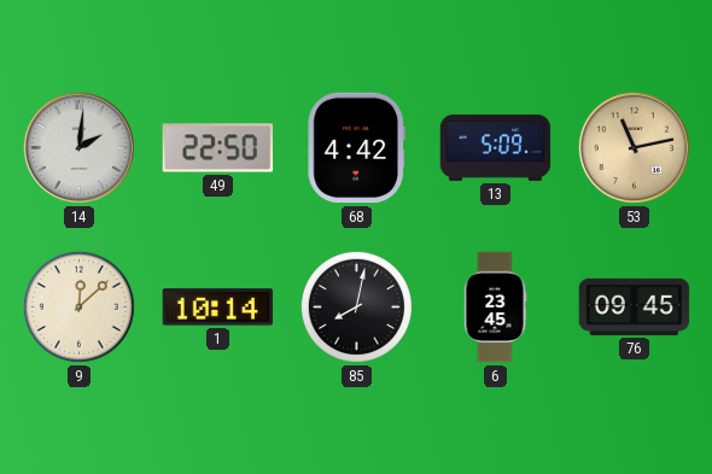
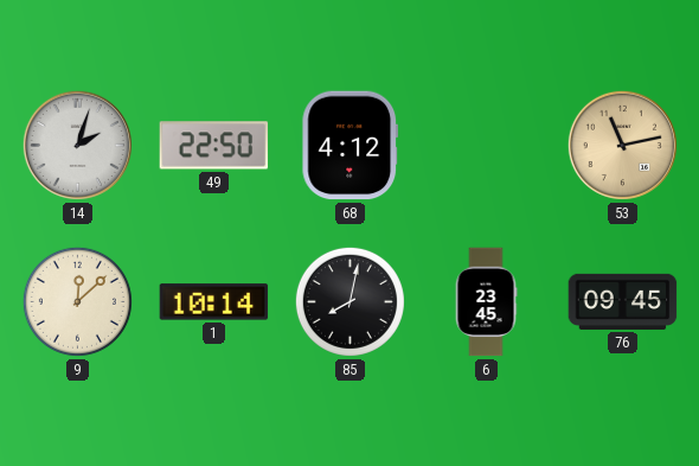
14: 2:01 -> 2:03 (77, 145)
68: 4:42 -> 4:12 (349, 146)
13: 5:09 -> none (496, 147)
